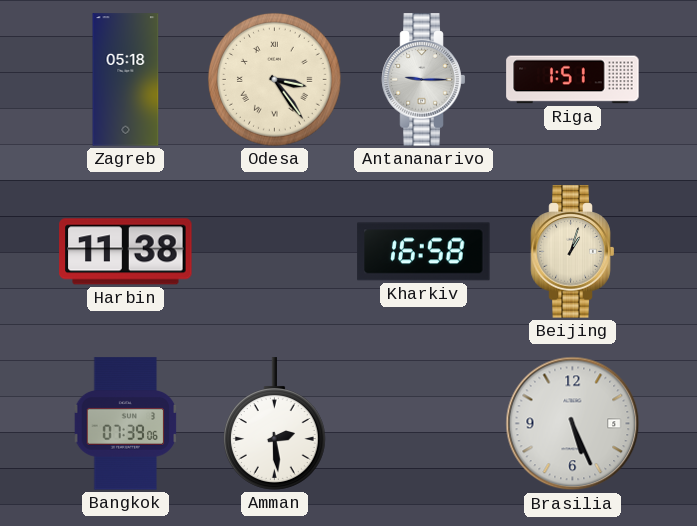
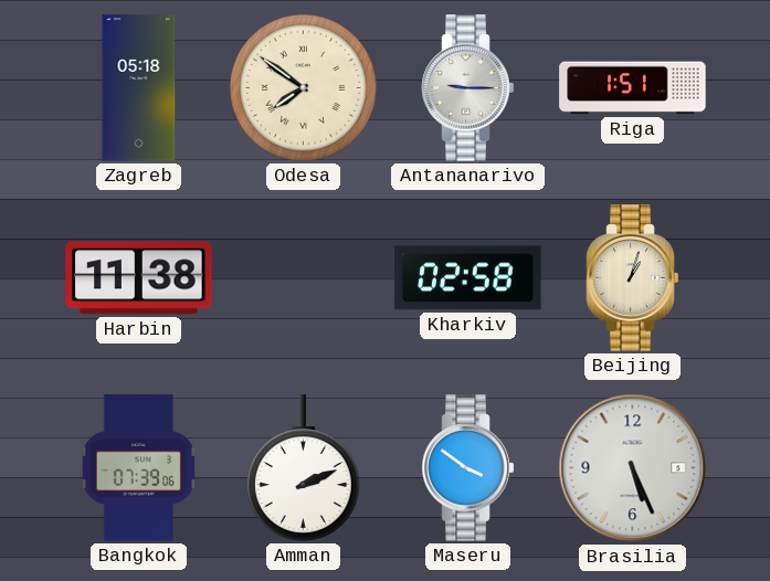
Odesa: 3:24 -> 7:51 (303, 87)
Kharkiv: 16:58 -> 02:58 (468, 278)
Amman: 2:29 -> 2:11 (303, 468)
Maseru: none -> 3:51 (468, 468)
